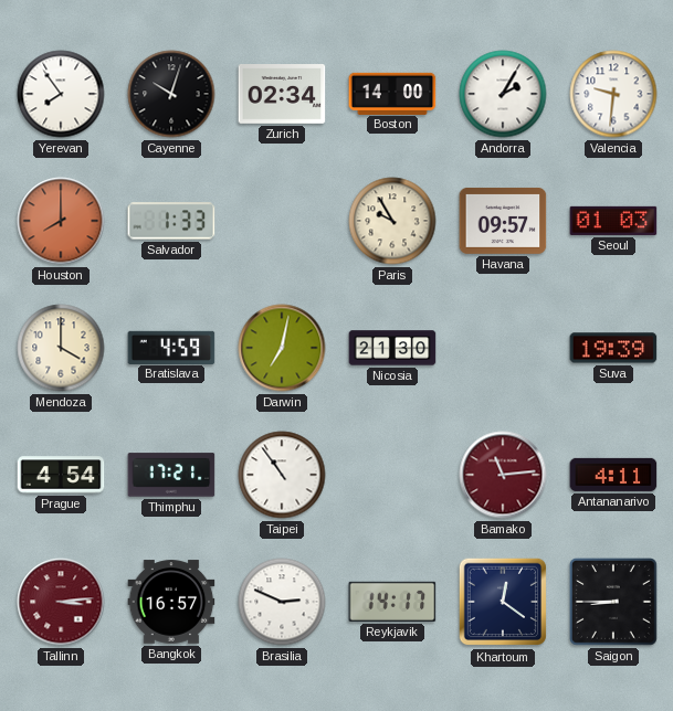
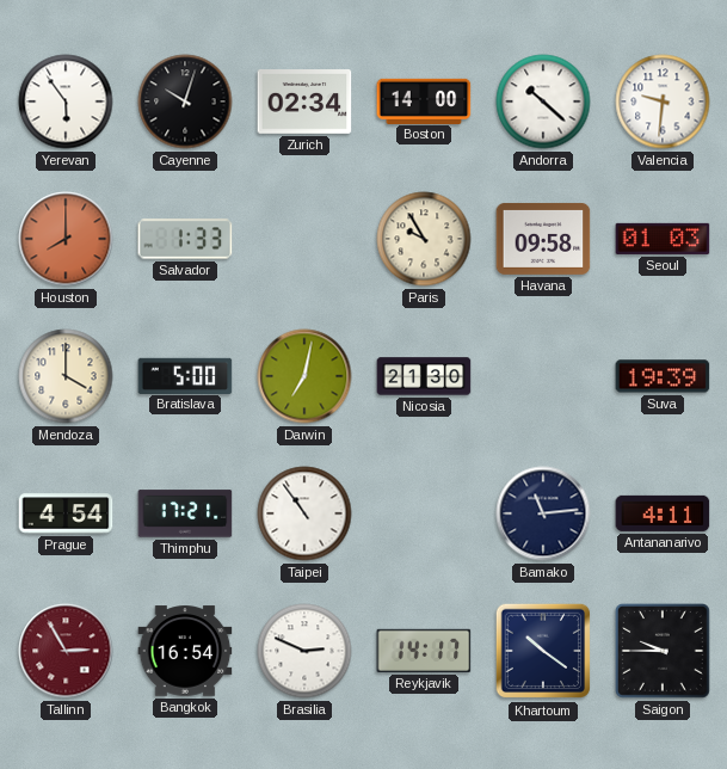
Yerevan: 7:54 -> 5:54 (66, 101)
Andorra: 2:05 -> 10:22 (543, 101)
Havana: 09:57 -> 09:58 (543, 239)
Bratislava: 4:59 -> 5:00 (185, 375)
Bamako dial: burgundy -> navy (543, 513)
Tallinn: 3:14 -> 2:55 (66, 651)
Bangkok: 16:57 -> 16:54 (185, 651)
Khartoum: 12:21 -> 10:21 (543, 651)
Saigon: 8:45 -> 9:45 (664, 652)
